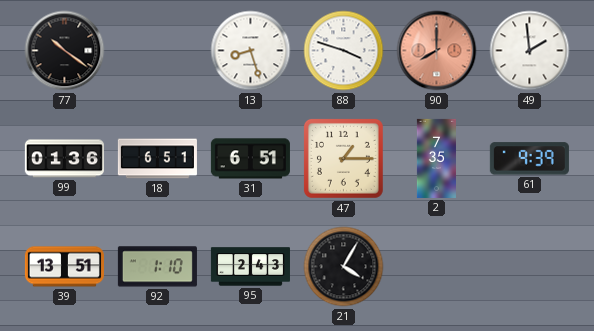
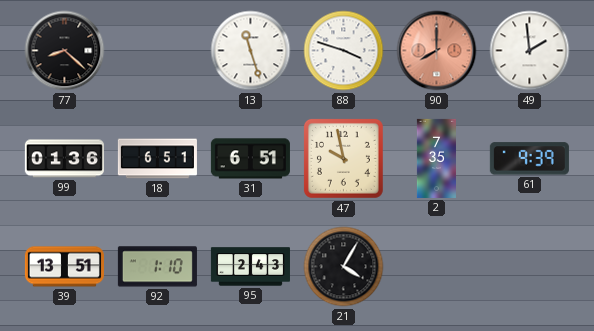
77: 10:21 -> 8:22 (65, 51)
13: 8:27 -> 11:27 (251, 51)
47: 1:15 -> 9:58 (343, 158)
